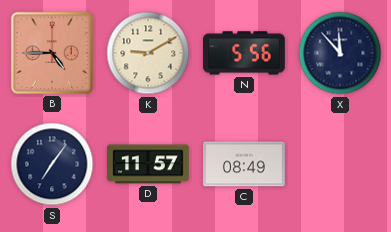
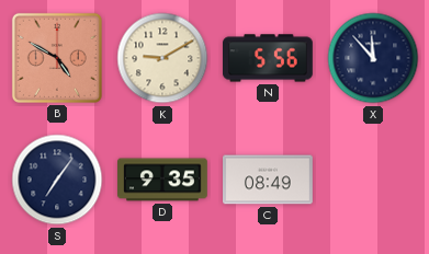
B: 4:45 -> 4:50 (57, 58)
D: 11:57 -> 9:35 (163, 180)
